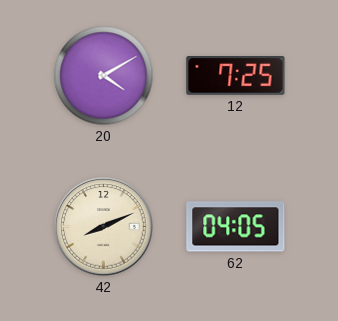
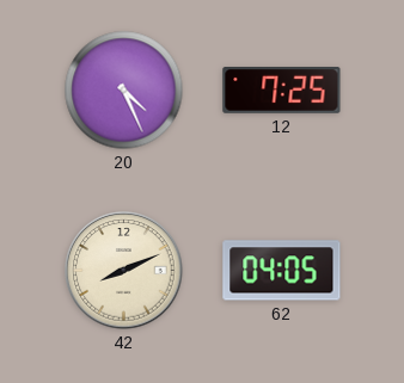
20: 4:10 -> 4:26 (124, 91)
